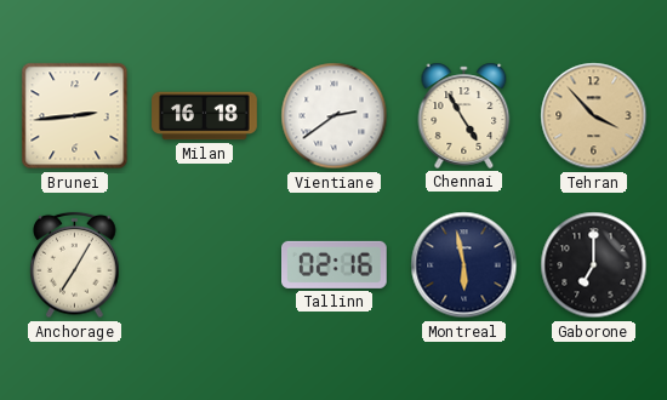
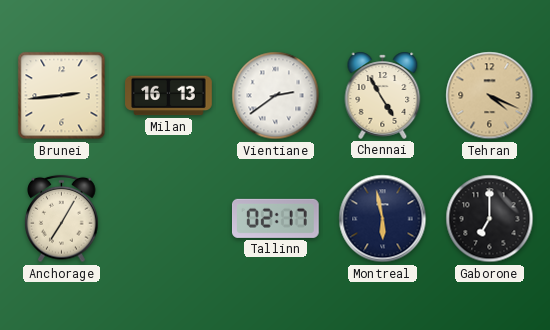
Milan: 16:18 -> 16:13 (169, 96)
Tehran: 3:53 -> 4:19 (490, 96)
Tallinn: 02:16 -> 02:17 (276, 218)
